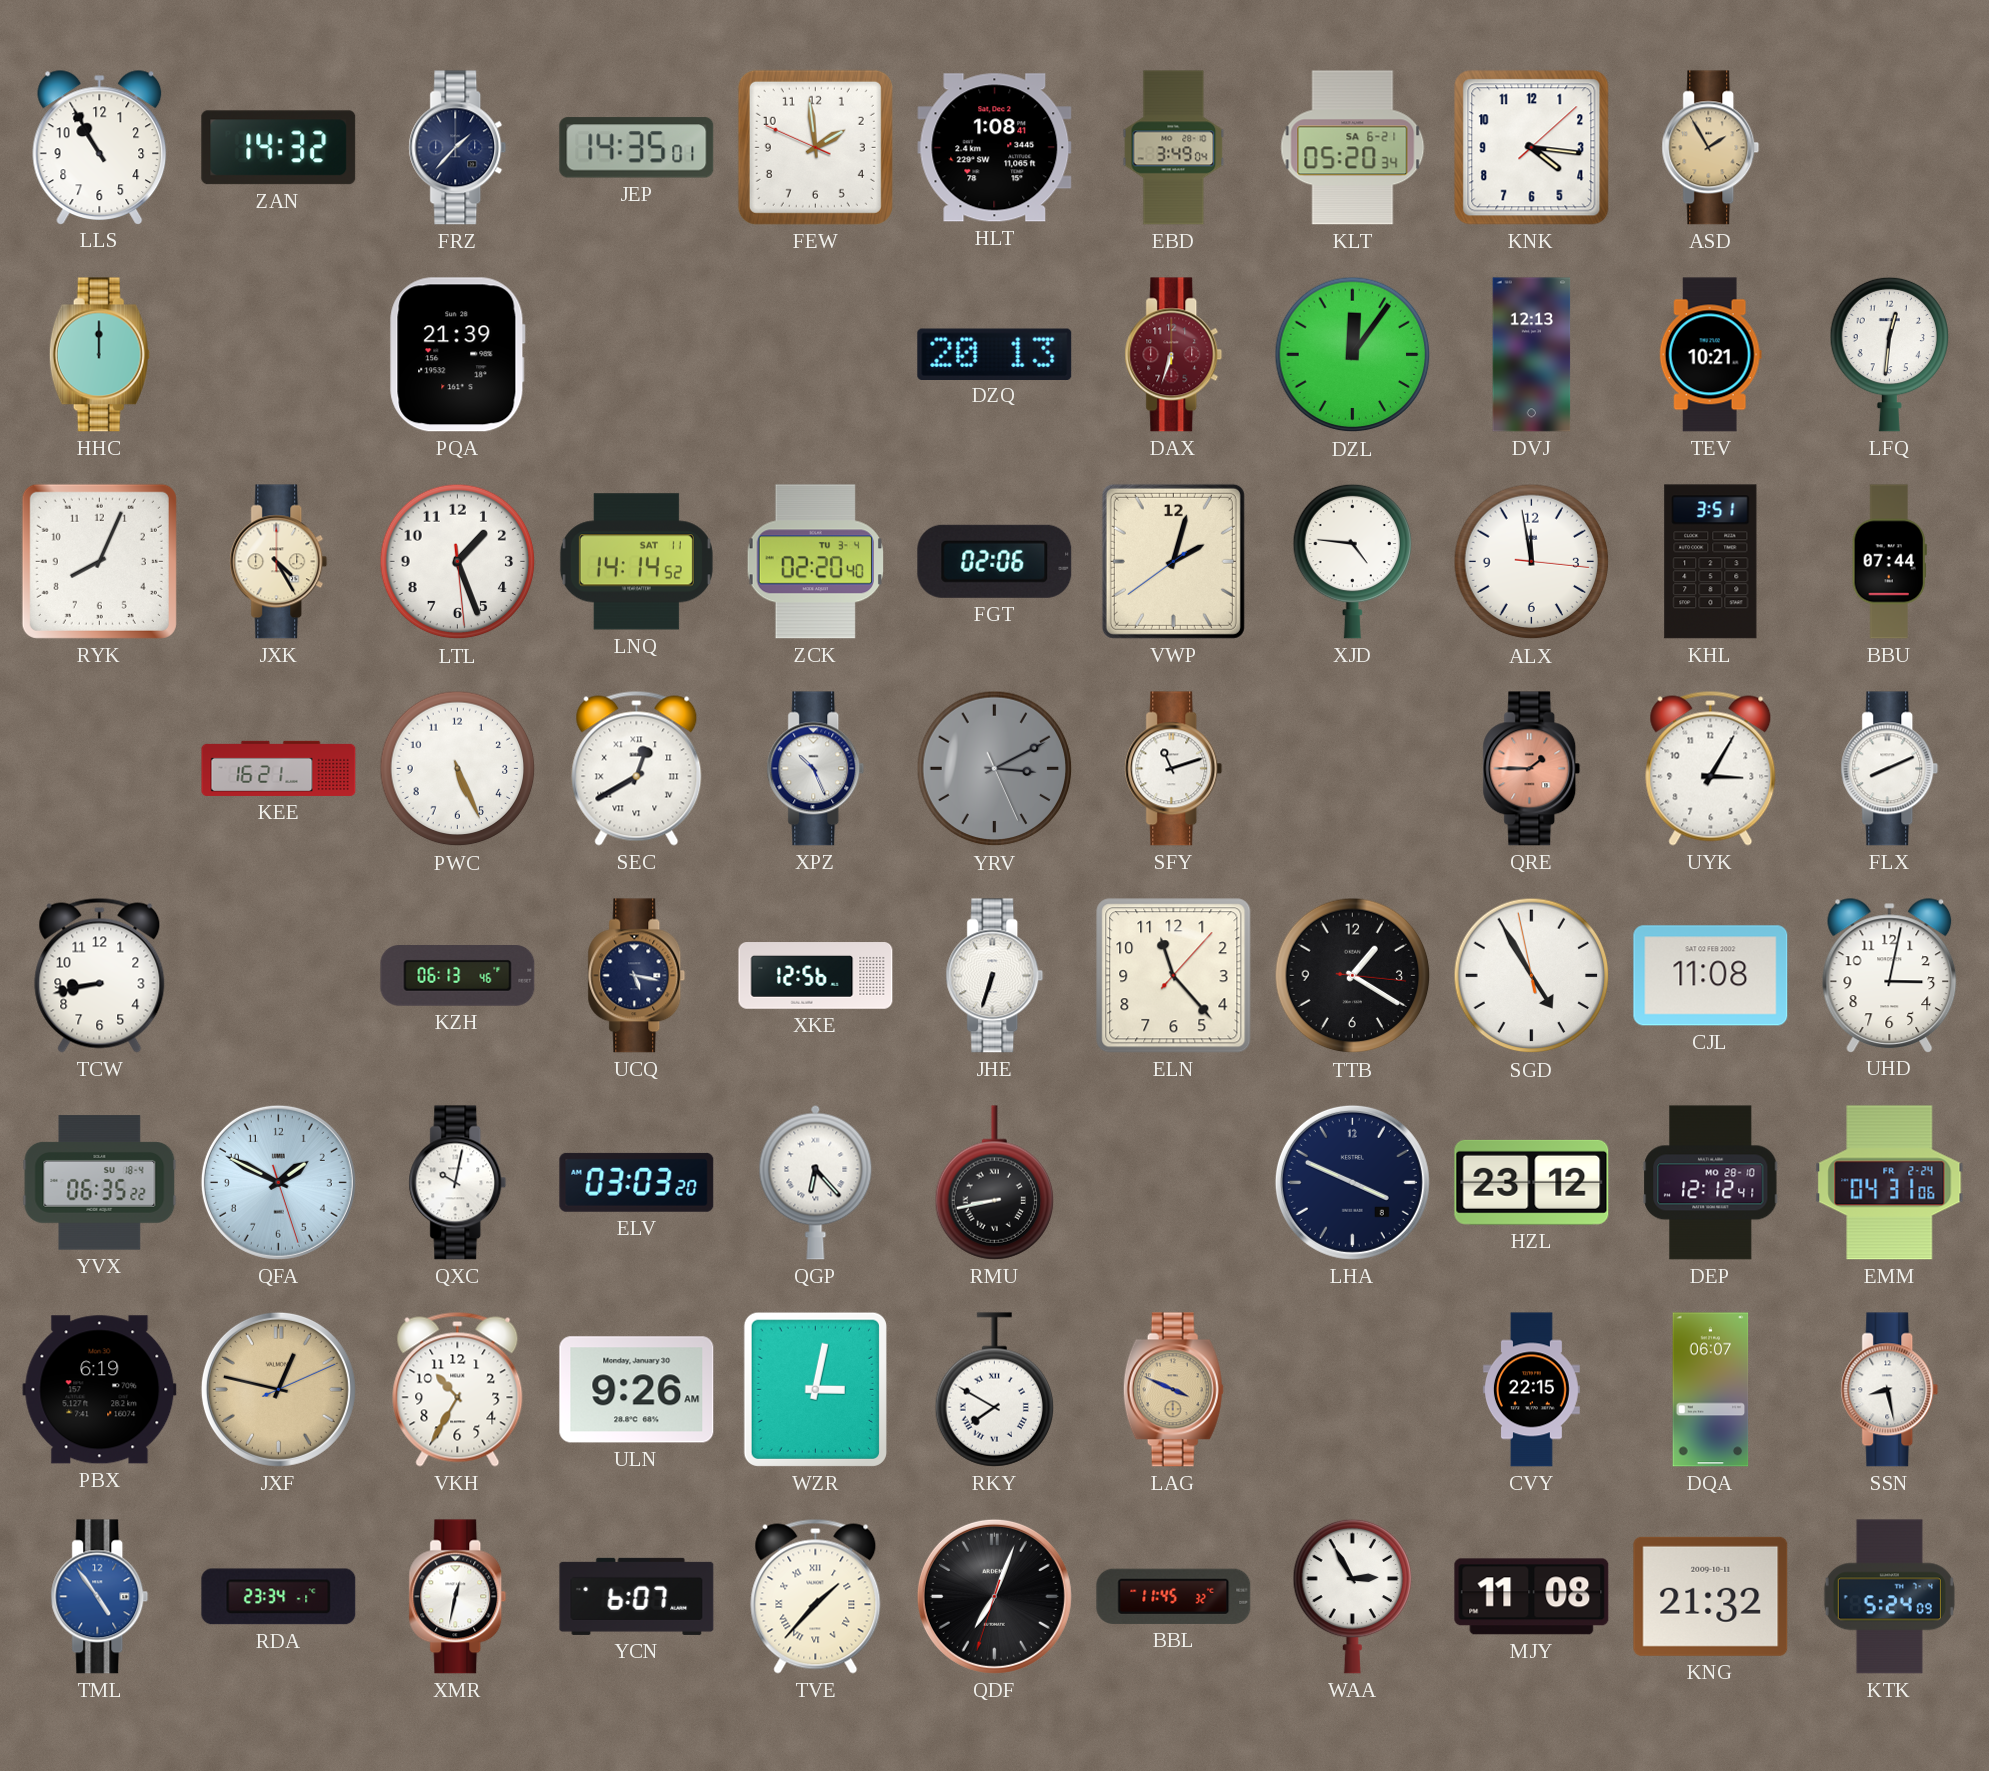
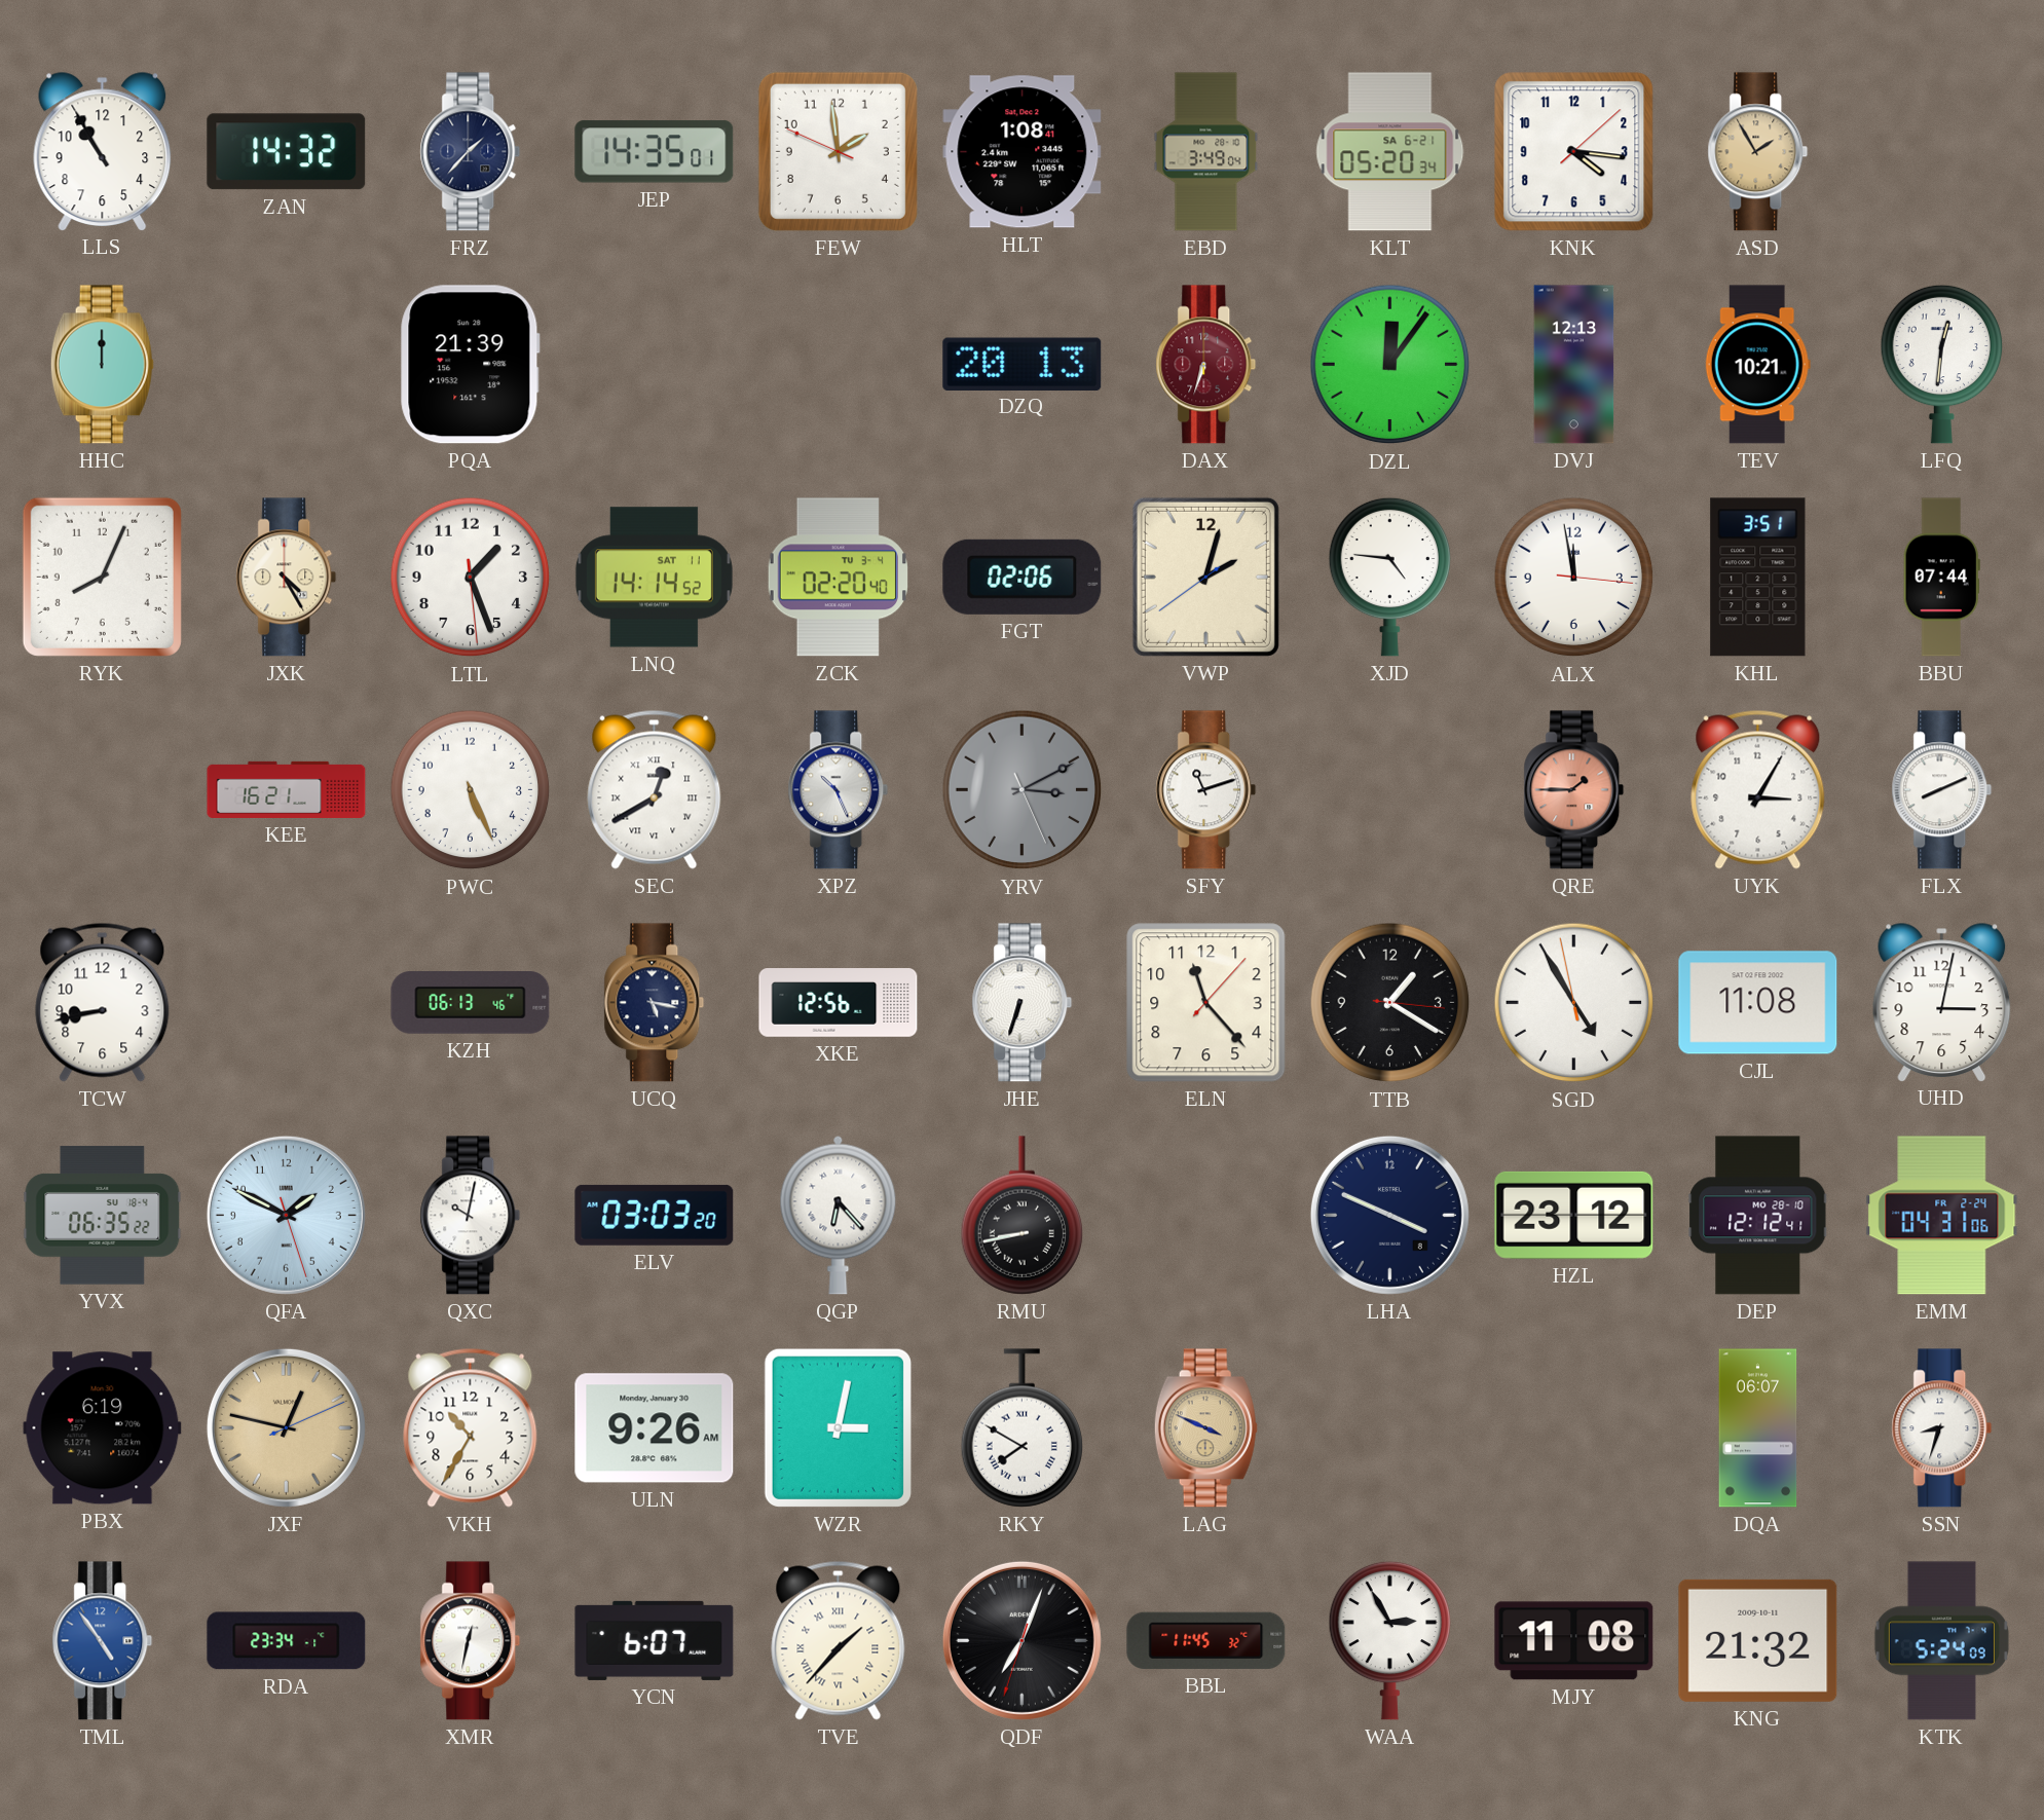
CVY: 22:15 -> none (1531, 1390)
SSN: 8:28 -> 8:33 (1942, 1428)
